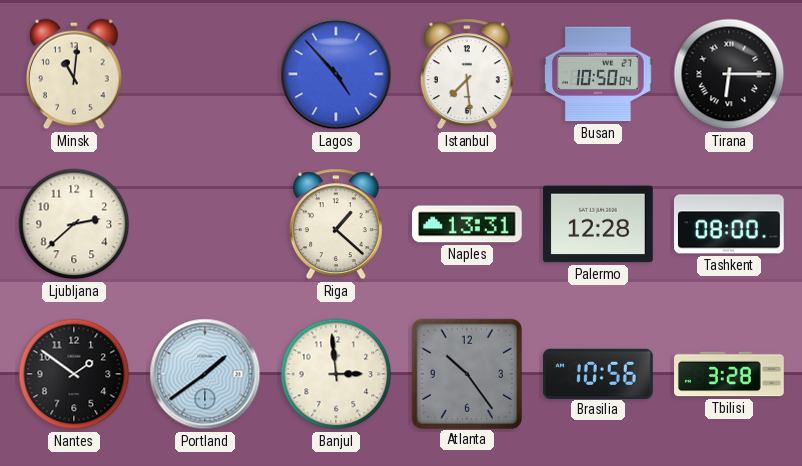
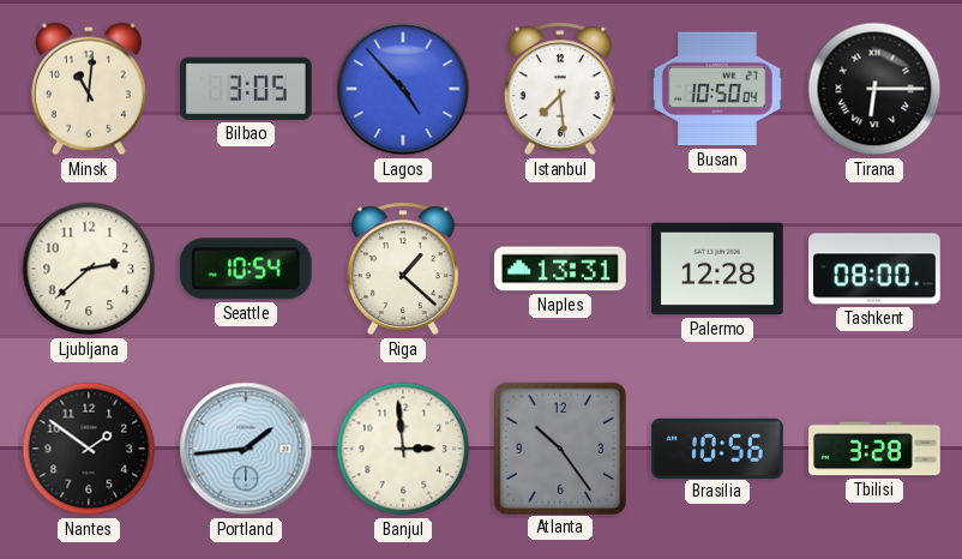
Bilbao: none -> 3:05 (246, 89)
Seattle: none -> 10:54 (246, 269)
Portland: 1:39 -> 1:44 (246, 449)
